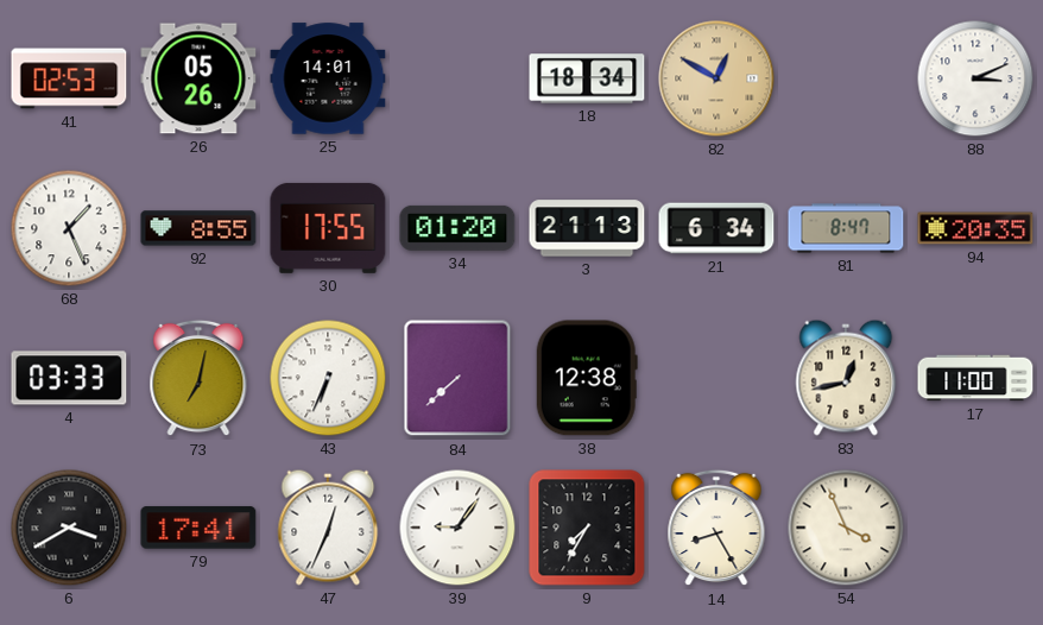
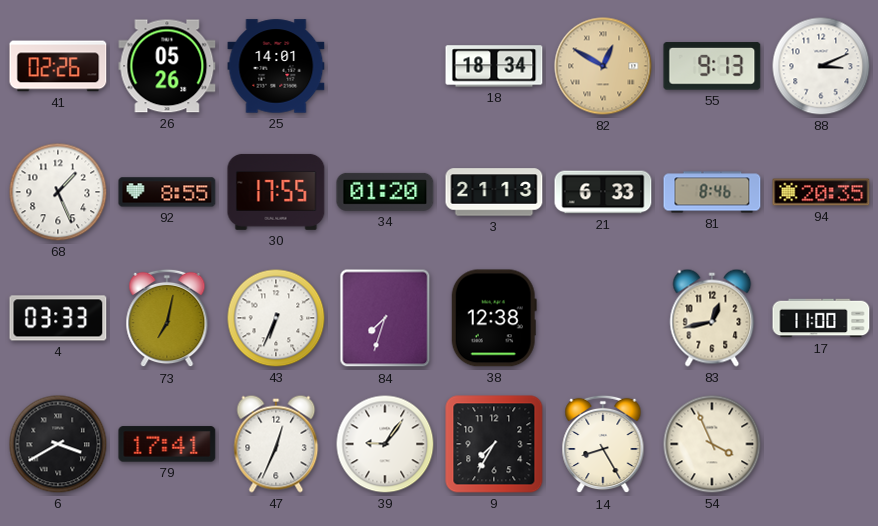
41: 02:53 -> 02:26 (58, 66)
55: none -> 9:13 (712, 66)
21: 6:34 -> 6:33 (603, 192)
81: 8:47 -> 8:46 (712, 192)
84: 7:38 -> 7:33 (385, 318)
